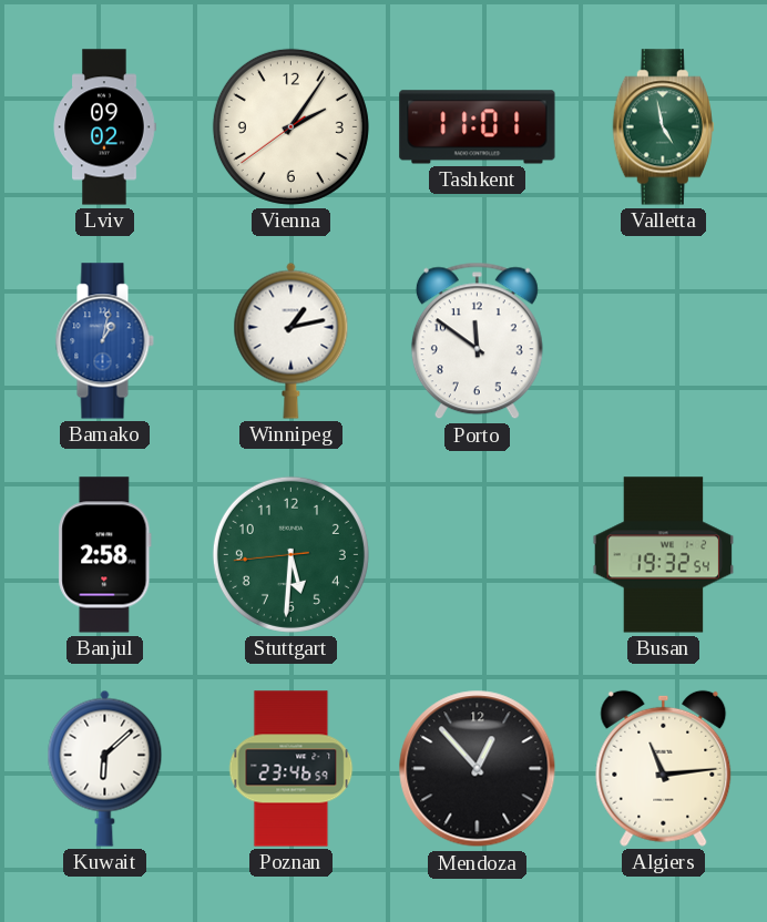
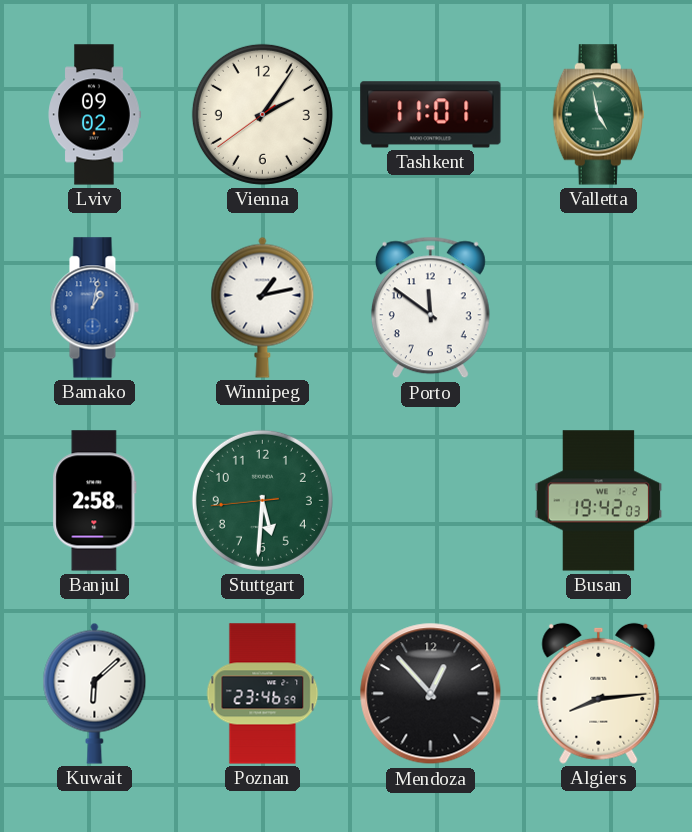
Busan: 19:32 -> 19:42 (599, 501)
Algiers: 11:14 -> 8:14 (599, 693)
